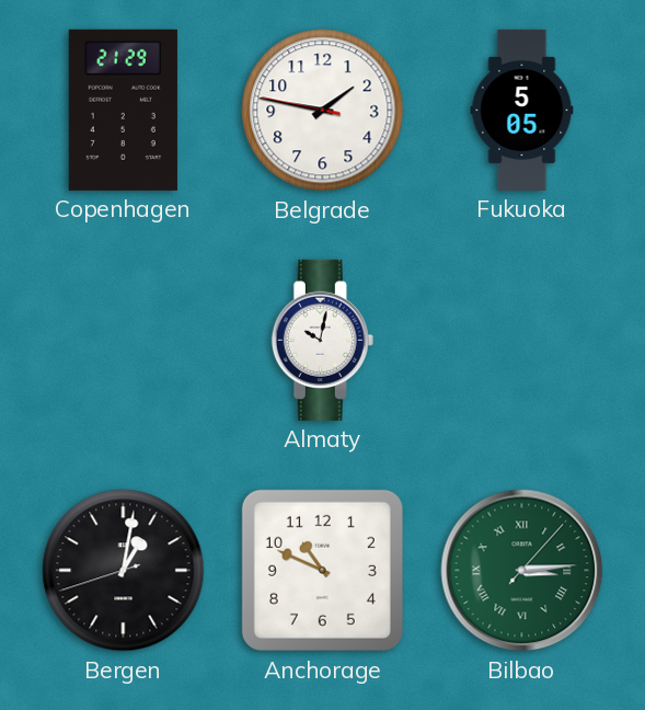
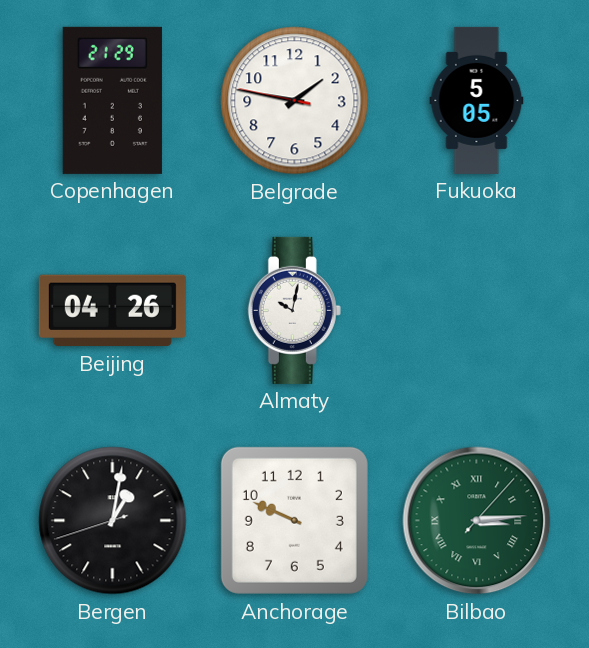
Beijing: none -> 04:26 (112, 311)
Anchorage: 10:49 -> 9:49 (294, 520)
